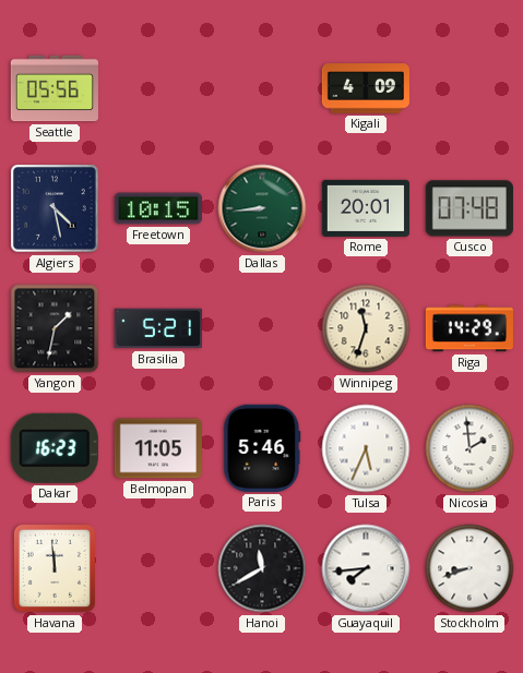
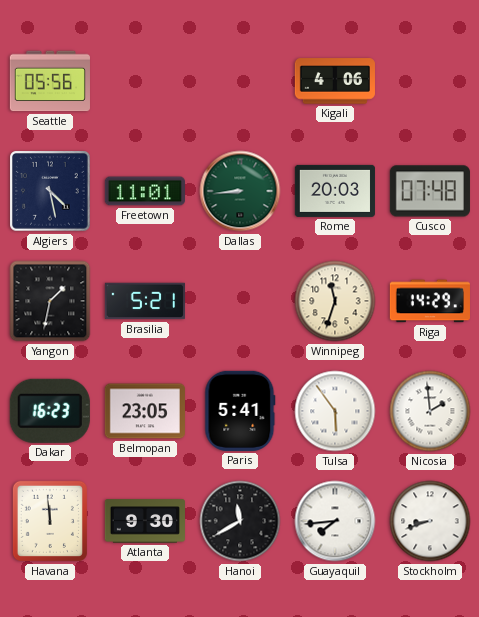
Kigali: 4:09 -> 4:06 (335, 81)
Freetown: 10:15 -> 11:01 (145, 191)
Rome: 20:01 -> 20:03 (335, 191)
Belmopan: 11:05 -> 23:05 (145, 411)
Paris: 5:46 -> 5:41 (240, 411)
Tulsa: 5:34 -> 5:54 (335, 411)
Atlanta: none -> 9:30 (145, 521)
